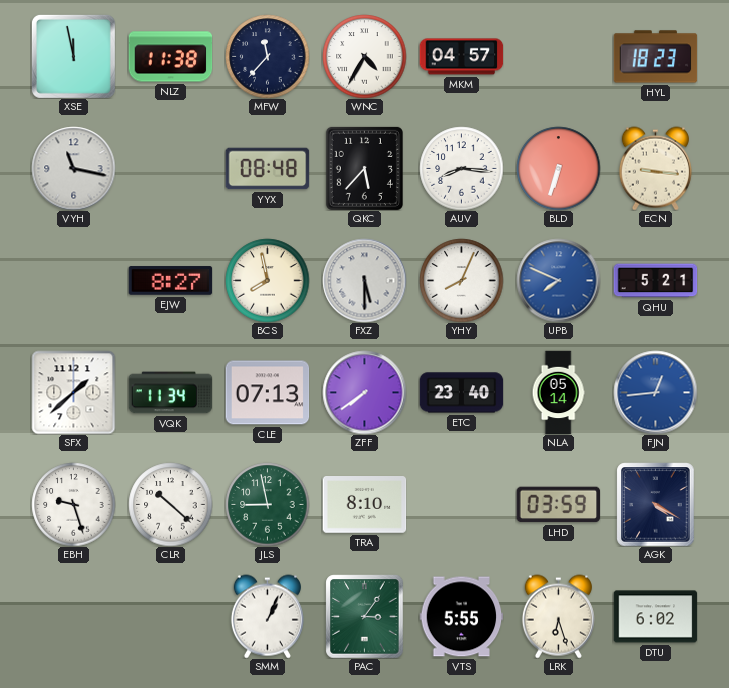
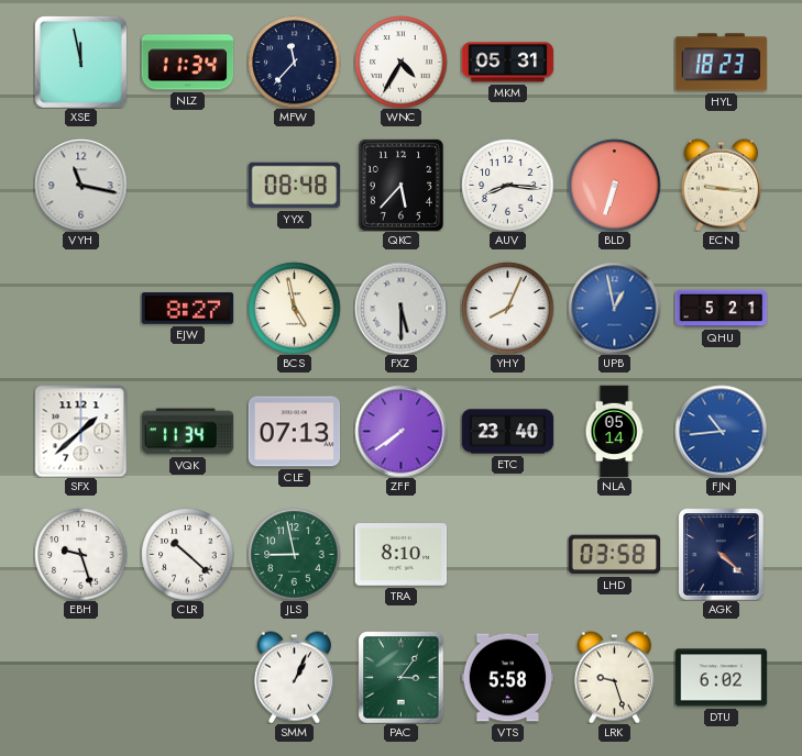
NLZ: 11:38 -> 11:34 (187, 63)
MKM: 04:57 -> 05:31 (507, 63)
BCS: 7:58 -> 4:58 (294, 308)
UPB: 7:49 -> 12:58 (614, 308)
FJN: 12:44 -> 10:44 (721, 431)
LHD: 03:59 -> 03:58 (614, 555)
AGK: 4:20 -> 4:22 (722, 554)
VTS: 5:55 -> 5:58 (507, 678)
LRK: 6:27 -> 9:27 (614, 677)
